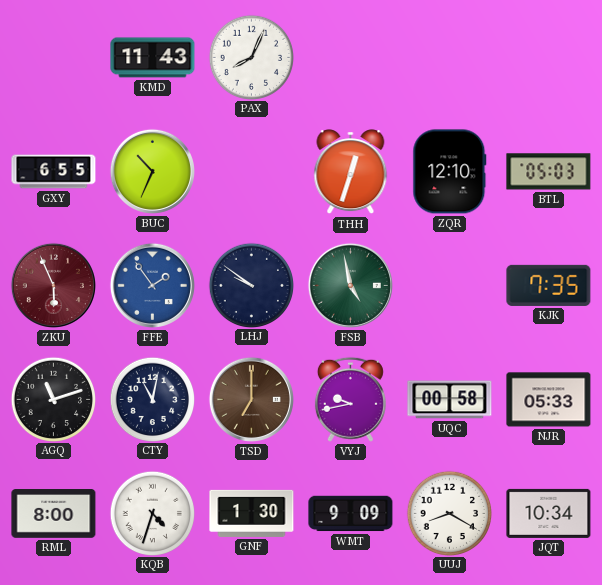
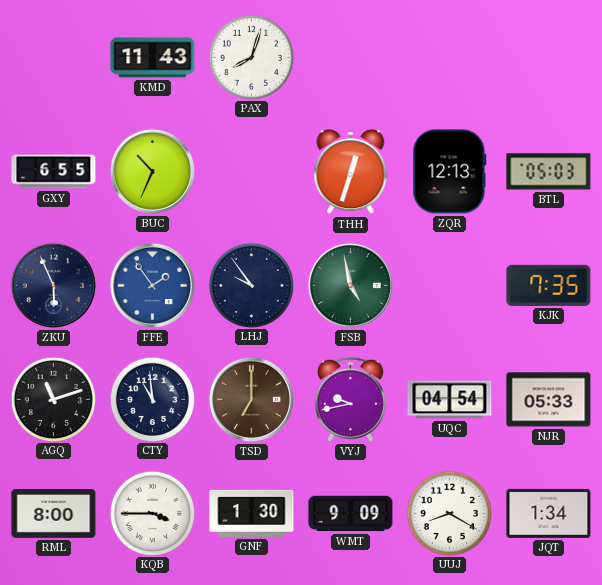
PAX: 8:04 -> 8:03 (251, 57)
ZQR: 12:10 -> 12:13 (450, 172)
ZKU dial: burgundy -> navy (53, 285)
LHJ: 9:51 -> 9:54 (251, 285)
CTY: 11:02 -> 10:59 (152, 399)
UQC: 00:58 -> 04:54 (450, 400)
KQB: 4:33 -> 3:45 (152, 513)
JQT: 10:34 -> 1:34 (549, 513)
